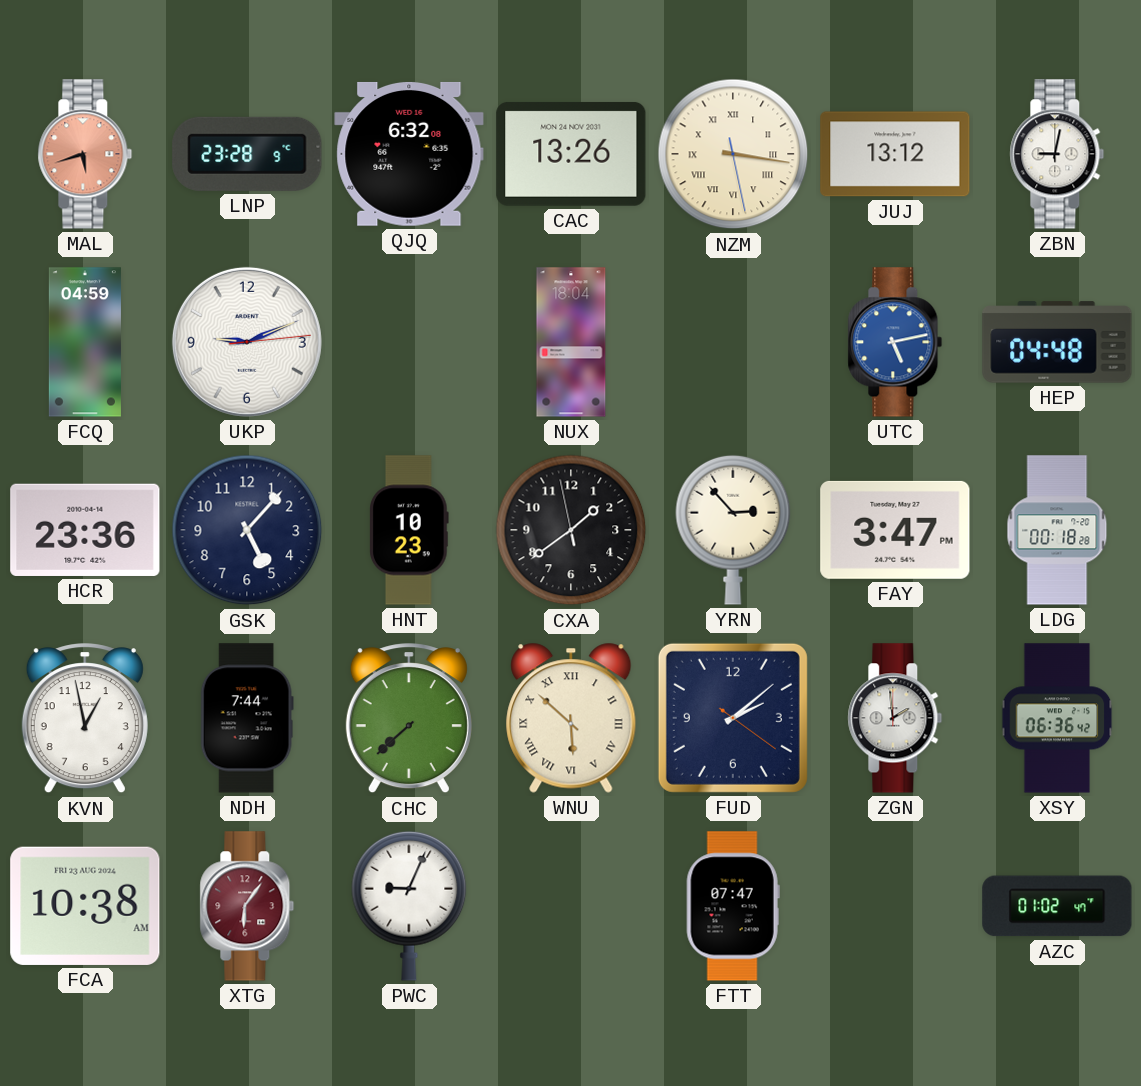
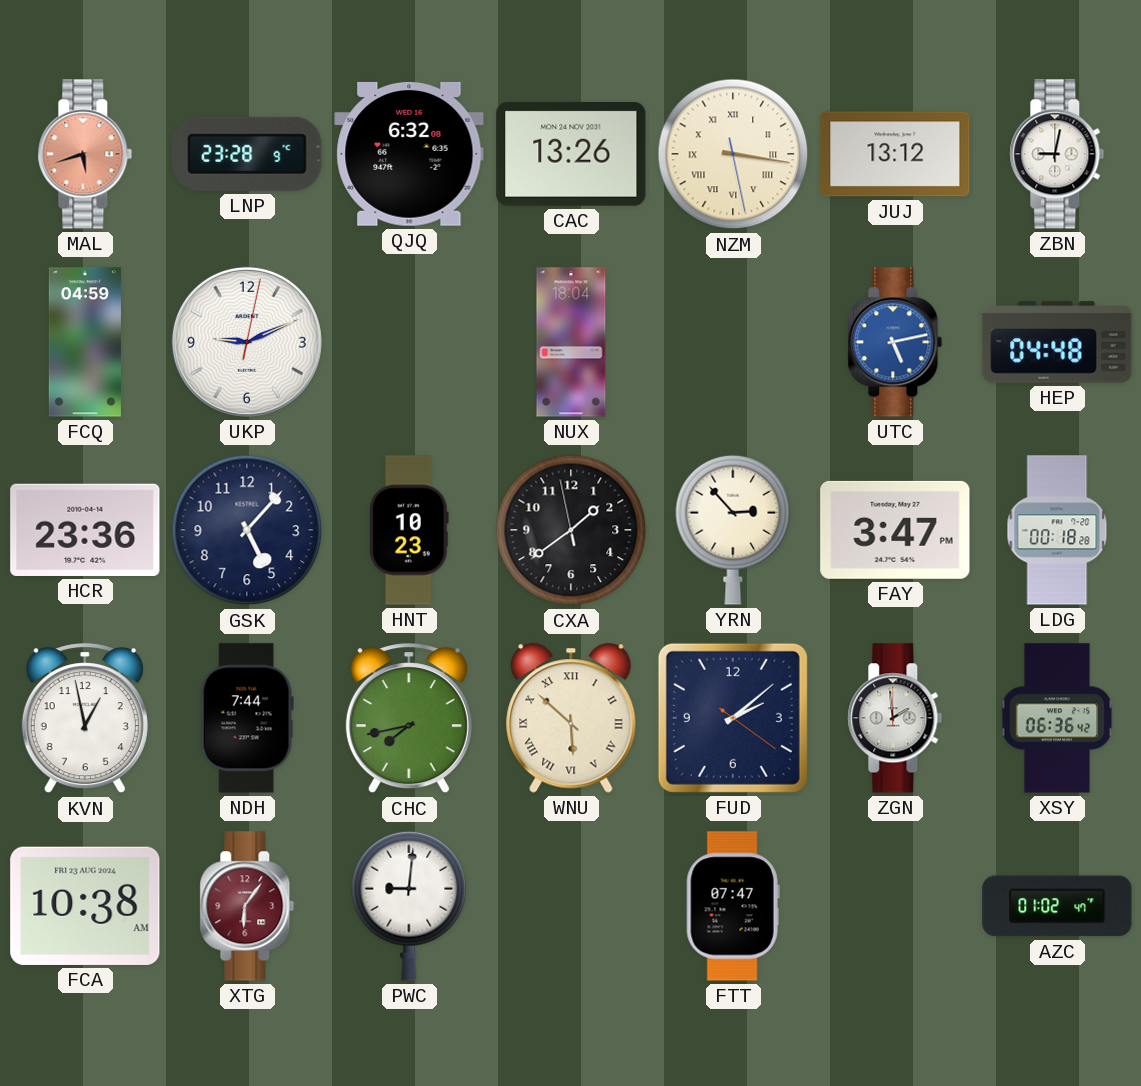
UKP: 9:11:14 -> 9:11:02 (247, 342)
CHC: 7:38 -> 7:43 (409, 719)
PWC: 9:04 -> 9:01 (409, 906)
